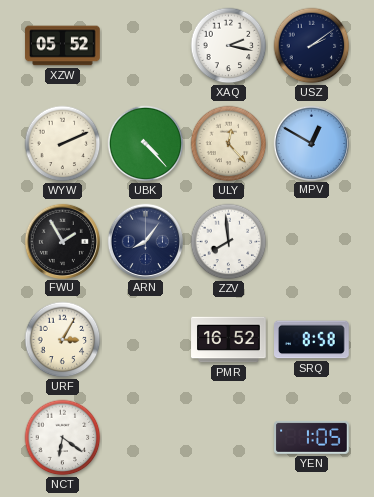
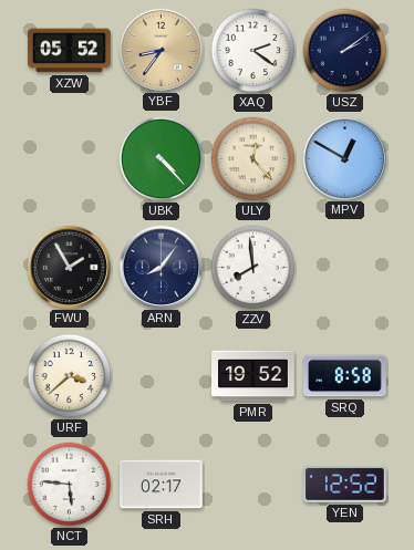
YBF: none -> 8:36 (161, 50)
XAQ: 2:17 -> 2:21 (253, 51)
WYW: 2:11 -> none (63, 144)
URF: 3:05 -> 3:38 (70, 376)
PMR: 16:52 -> 19:52 (253, 376)
NCT: 6:21 -> 5:46 (70, 485)
SRH: none -> 02:17 (162, 485)
YEN: 1:05 -> 12:52 (345, 484)
